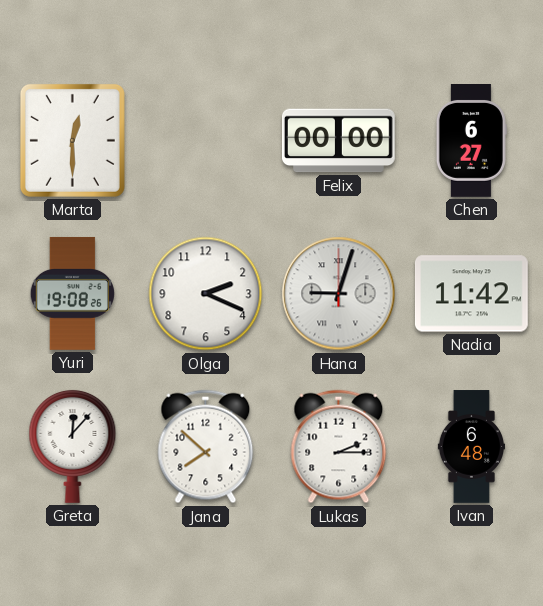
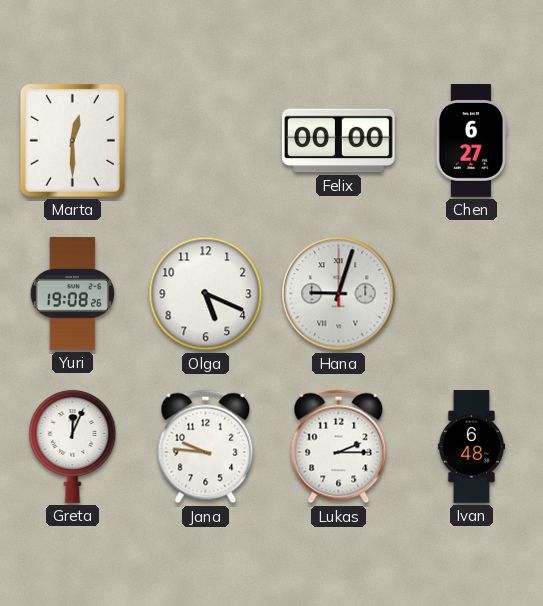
Olga: 2:19 -> 5:19 (206, 294)
Nadia: 11:42 -> none (471, 294)
Greta: 12:07 -> 12:04 (73, 446)
Jana: 7:52 -> 9:46 (206, 447)
